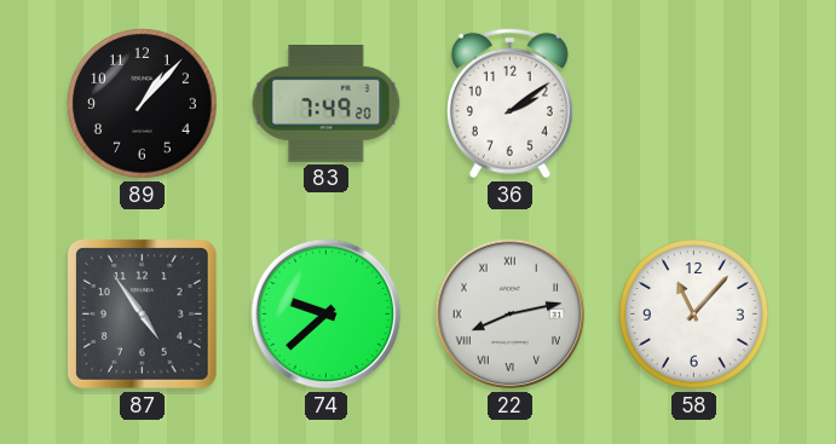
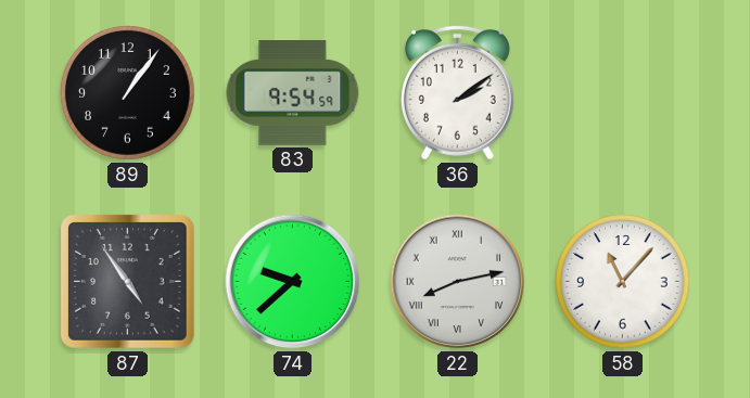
89: 1:07 -> 1:06 (128, 93)
83: 7:49 -> 9:54 (293, 93)
